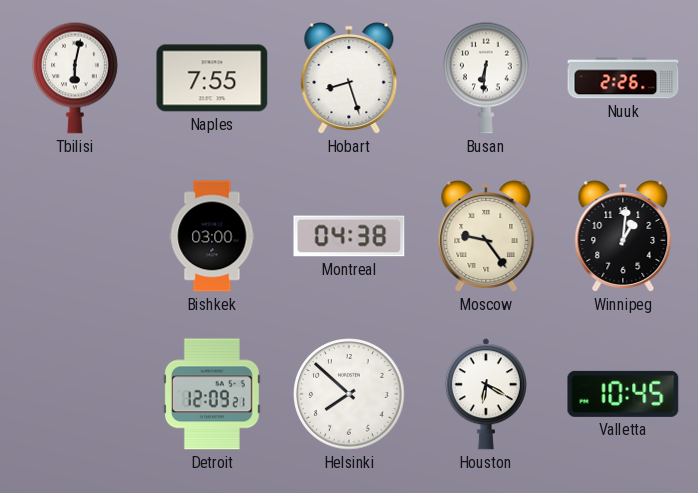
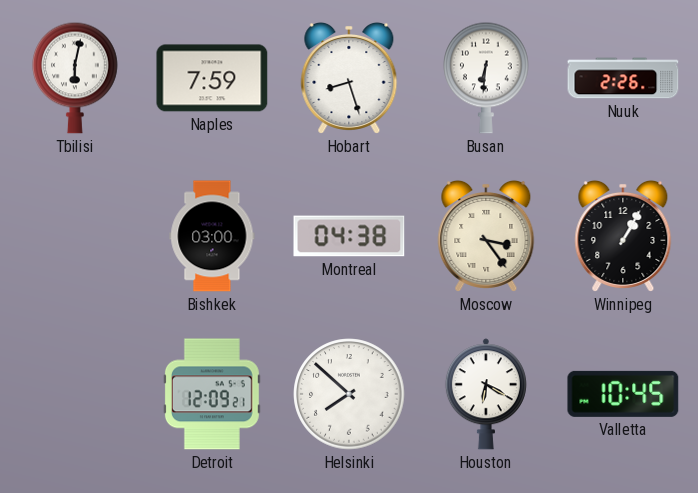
Naples: 7:55 -> 7:59 (212, 78)
Moscow: 9:24 -> 3:24 (486, 236)
Winnipeg: 1:01 -> 1:05 (623, 236)
